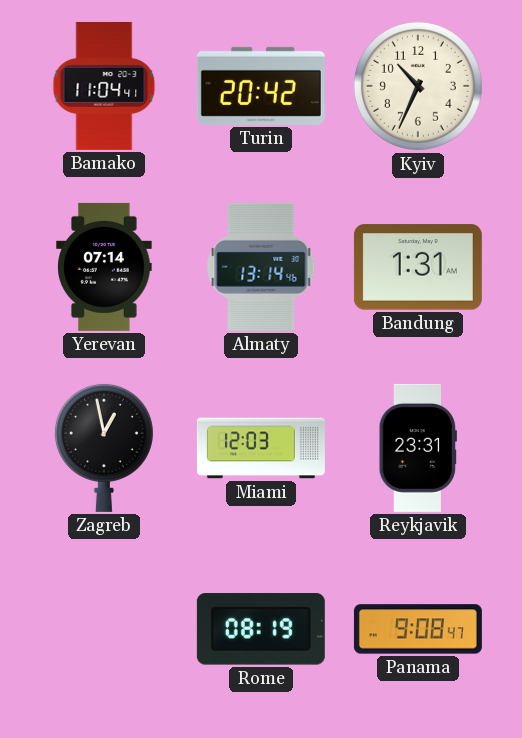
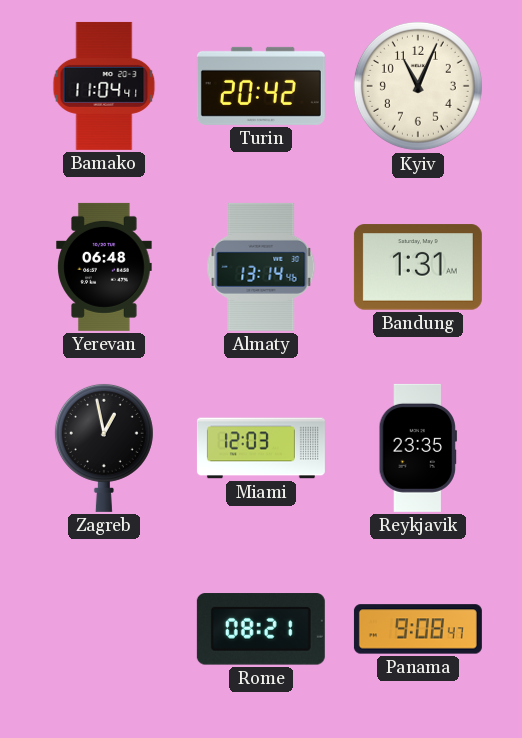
Kyiv: 10:34 -> 11:04 (418, 86)
Yerevan: 07:14 -> 06:48 (104, 267)
Reykjavik: 23:31 -> 23:35 (418, 448)
Rome: 08:19 -> 08:21 (261, 629)
